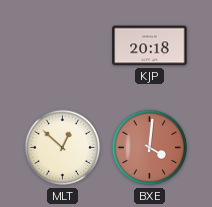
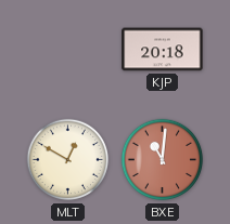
MLT: 12:52 -> 12:50 (68, 160)
BXE: 4:01 -> 11:01 (163, 160)
